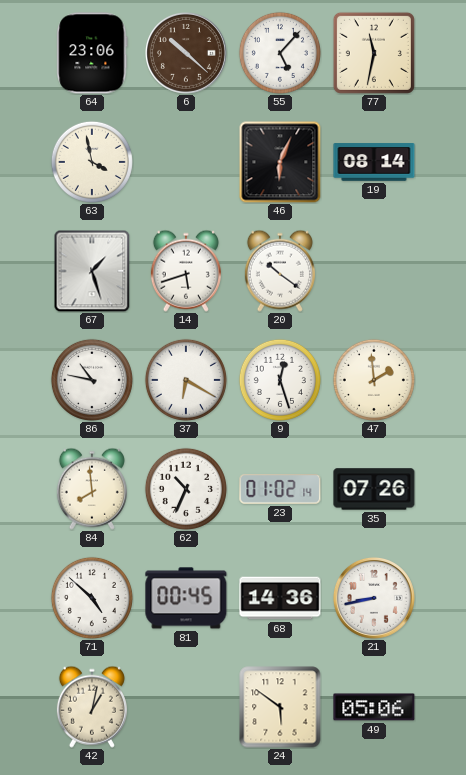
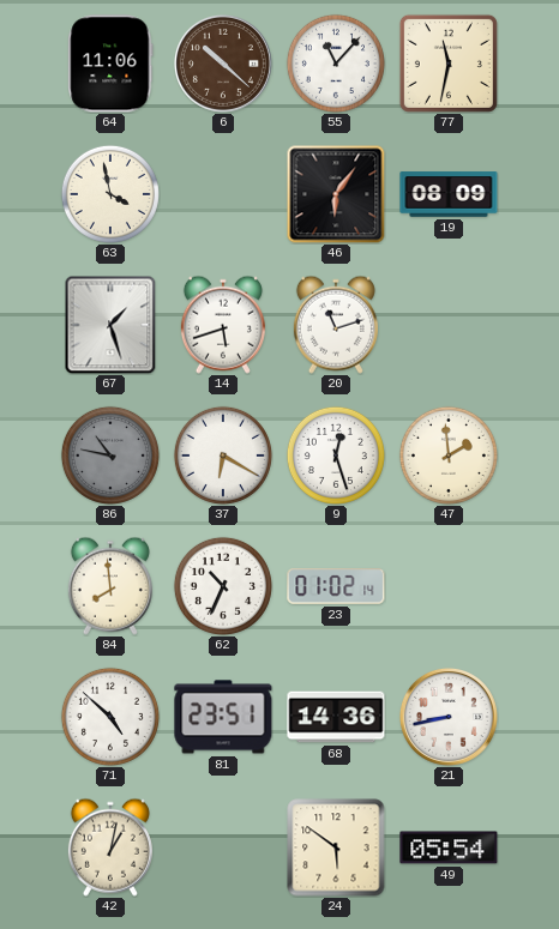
64: 23:06 -> 11:06 (110, 64)
55: 5:07 -> 11:07 (336, 64)
46: 6:04 -> 6:06 (336, 194)
19: 08:14 -> 08:09 (449, 194)
20: 10:21 -> 11:12 (336, 325)
86 dial: white -> grey (110, 456)
35: 07:26 -> none (374, 489)
81: 00:45 -> 23:51 (223, 717)
49: 05:06 -> 05:54 (449, 847)
